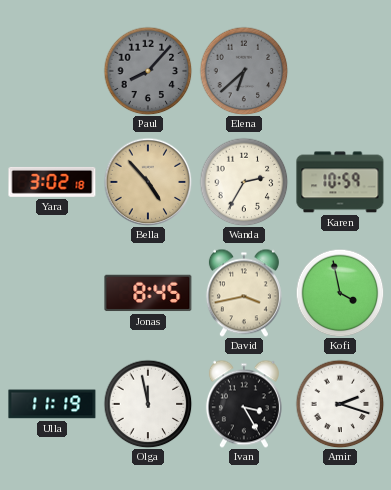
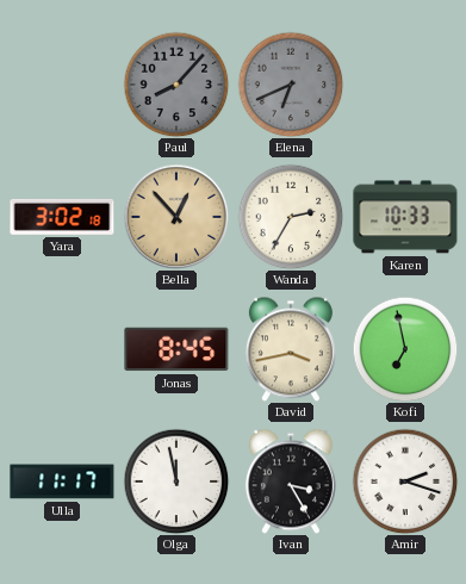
Elena: 6:38 -> 6:41 (291, 85)
Bella: 4:53 -> 12:53 (176, 217)
Karen: 10:59 -> 10:33 (405, 217)
Kofi: 3:58 -> 6:58 (405, 349)
Ulla: 11:19 -> 11:17 (62, 482)
